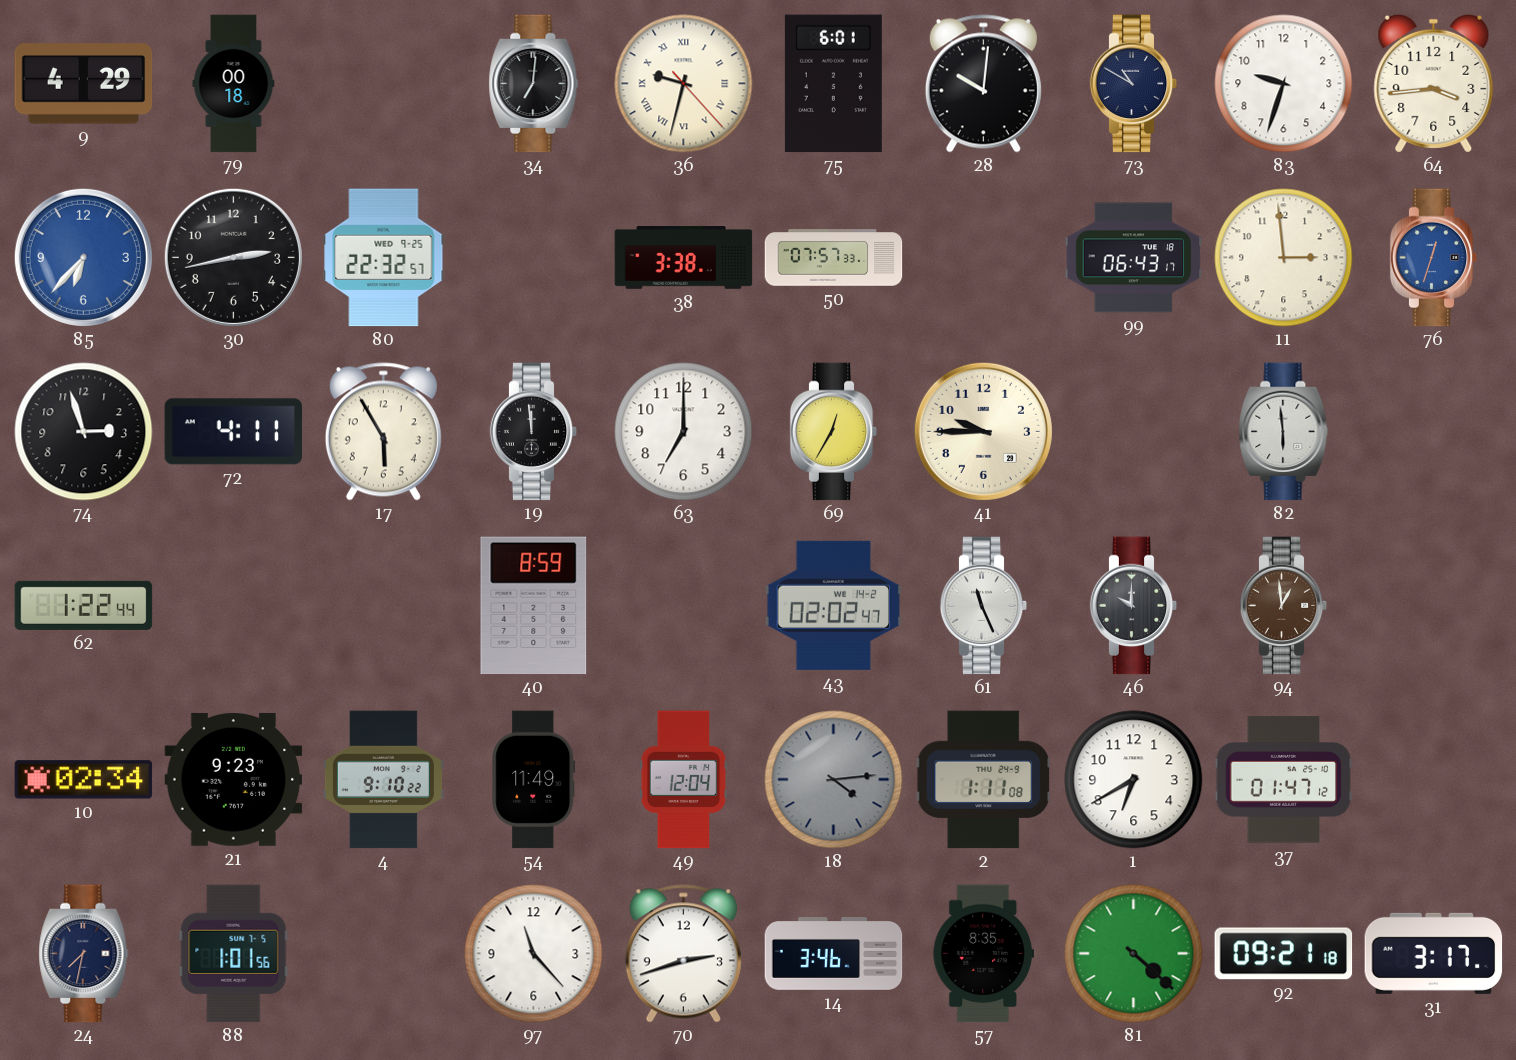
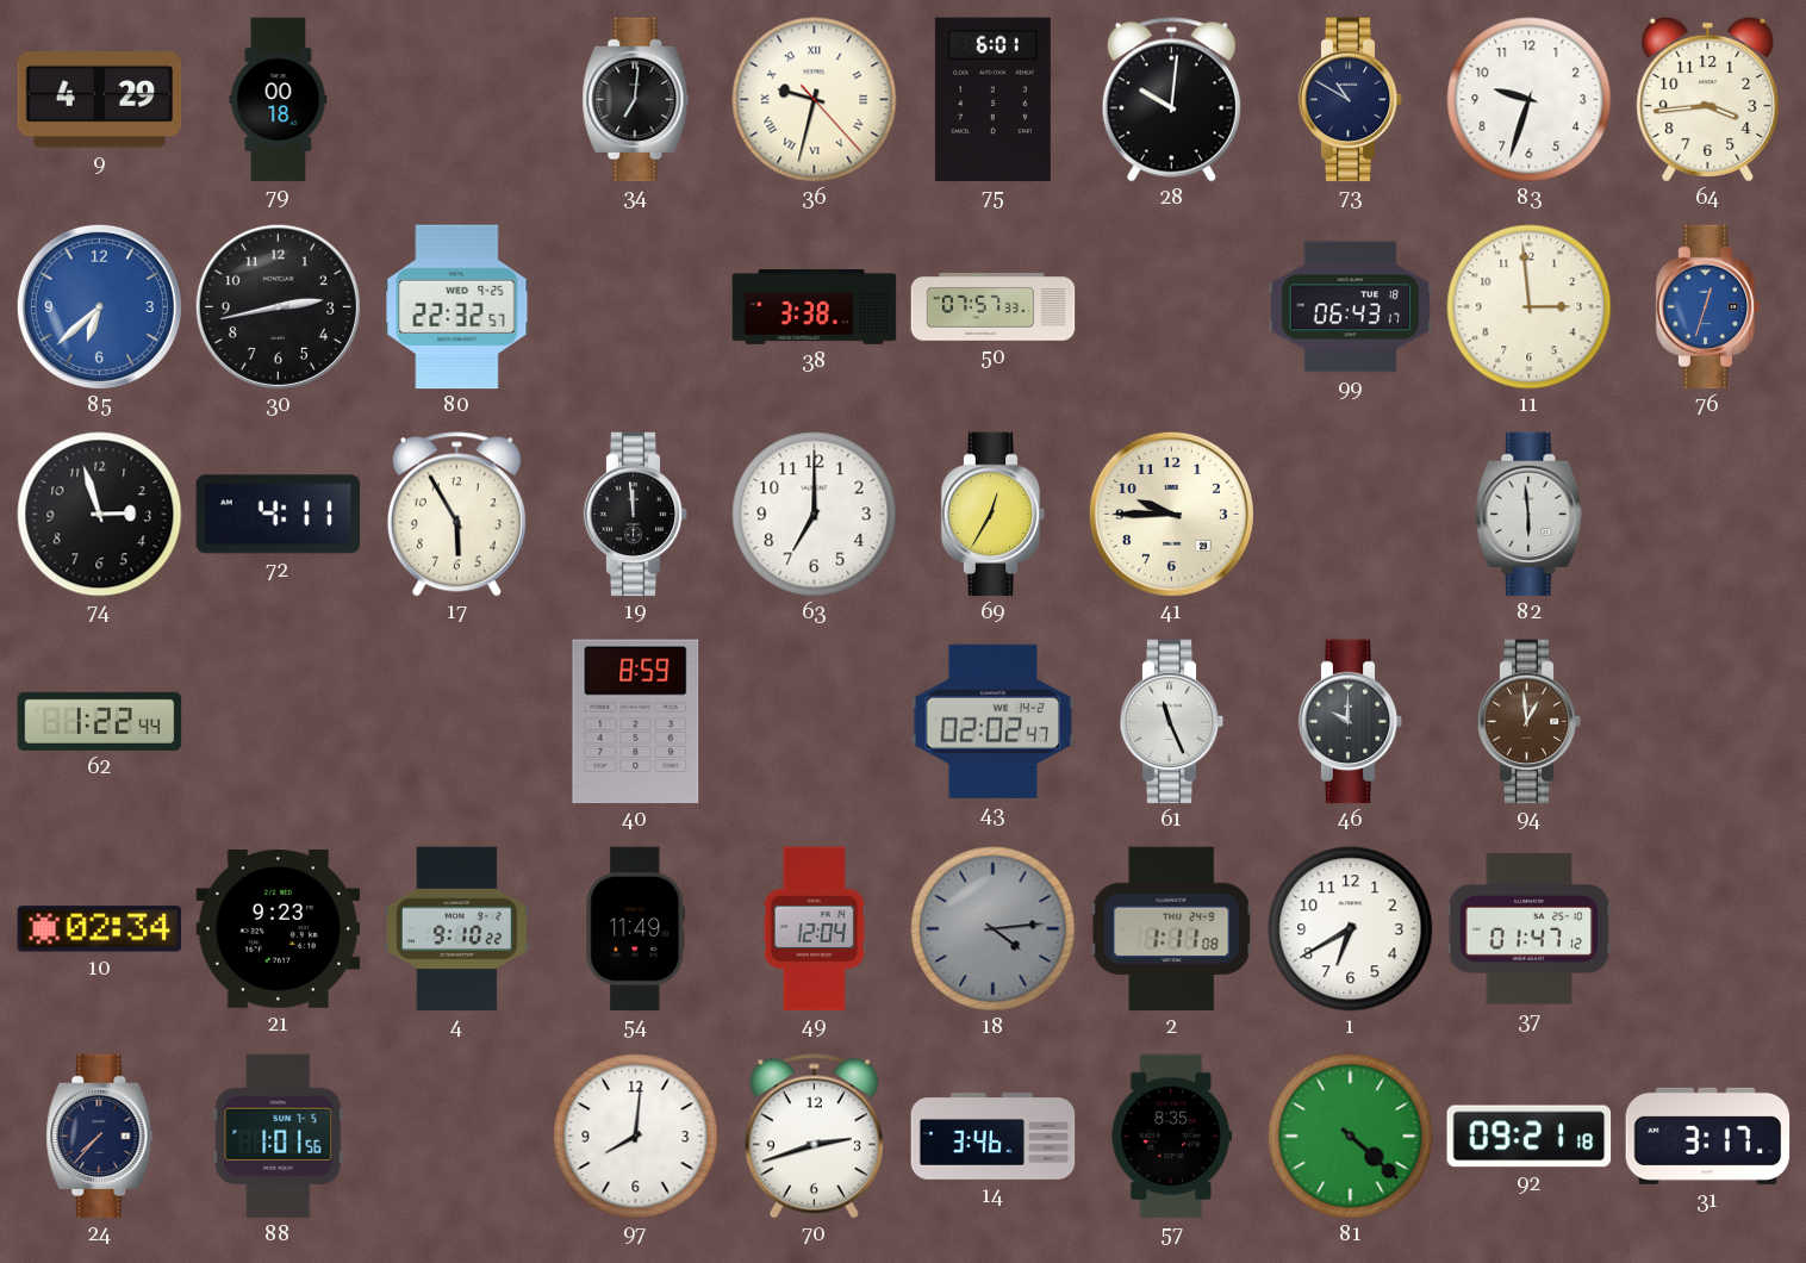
85: 6:37 -> 6:38 (99, 306)
24: 7:32 -> 7:37 (100, 1137)
97: 11:23 -> 8:01 (636, 1137)
